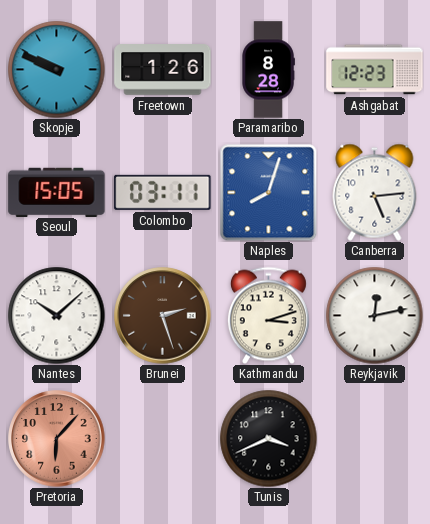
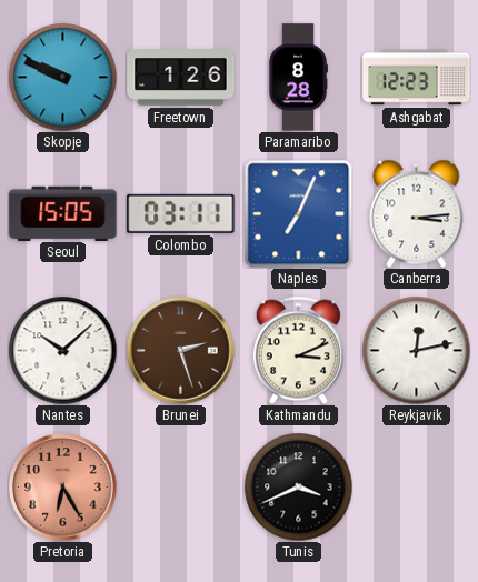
Naples: 8:03 -> 7:04 (298, 213)
Canberra: 5:14 -> 3:14 (417, 213)
Kathmandu: 3:12 -> 3:11 (298, 350)
Pretoria: 6:07 -> 6:25 (63, 488)
